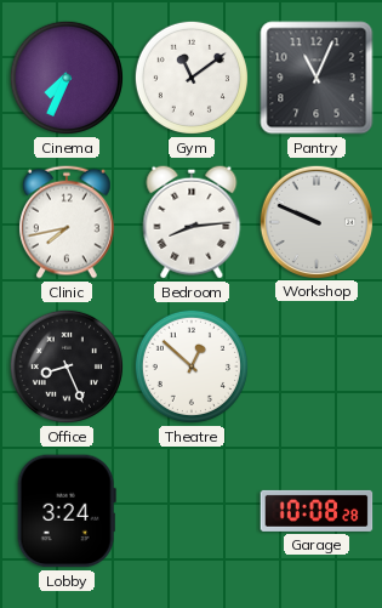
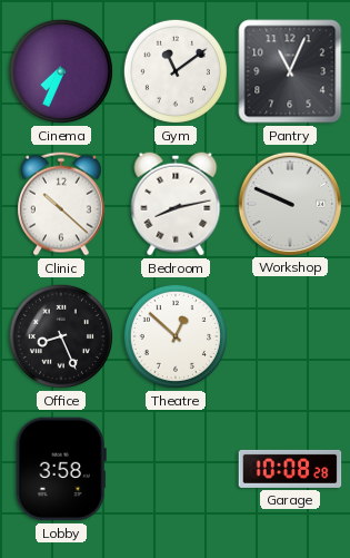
Clinic: 7:43 -> 10:22 (62, 204)
Bedroom: 8:14 -> 8:13 (176, 204)
Lobby: 3:24 -> 3:58 (61, 469)
